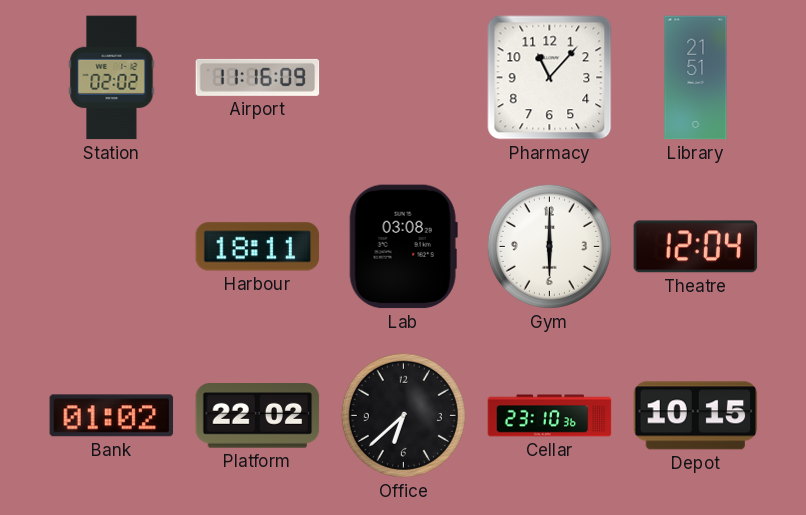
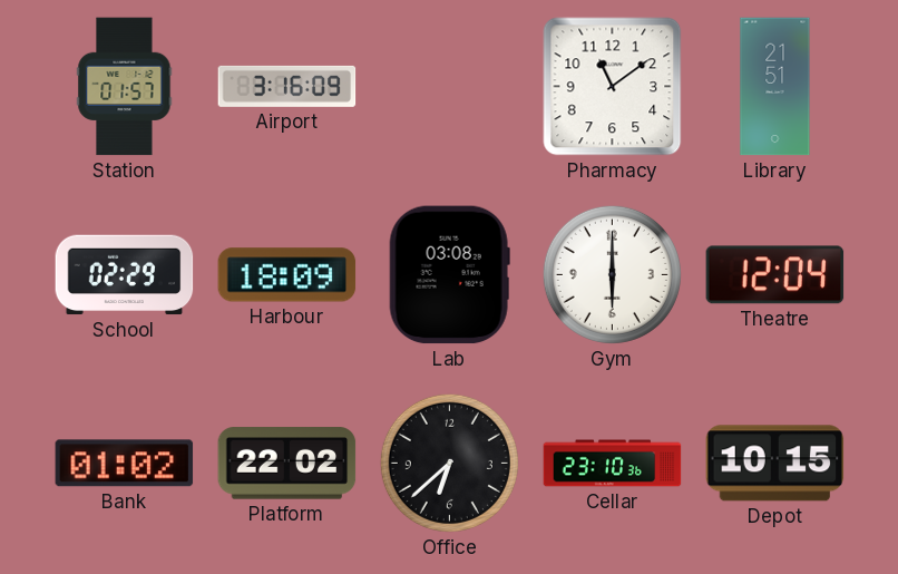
Station: 02:02 -> 01:57 (125, 87)
Airport: 11:16 -> 3:16 (287, 86)
Pharmacy: 11:07 -> 11:09 (613, 87)
School: none -> 02:29 (125, 275)
Harbour: 18:11 -> 18:09 (287, 275)
